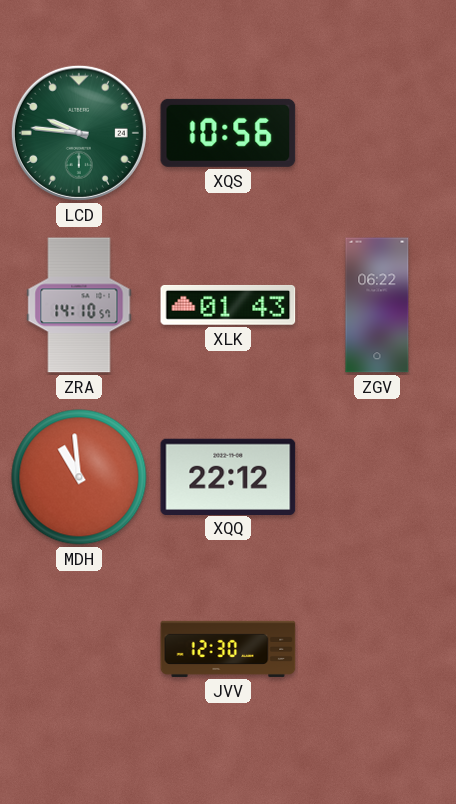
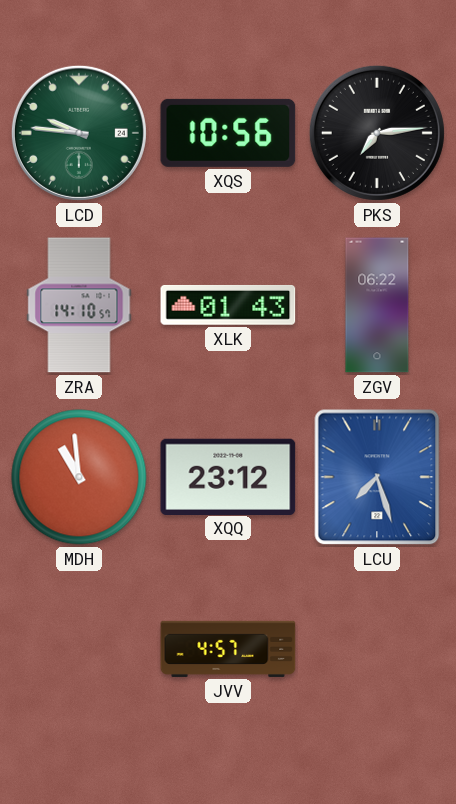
PKS: none -> 7:14 (377, 133)
XQQ: 22:12 -> 23:12 (228, 476)
LCU: none -> 7:27 (377, 477)
JVV: 12:30 -> 4:57 (228, 649)
